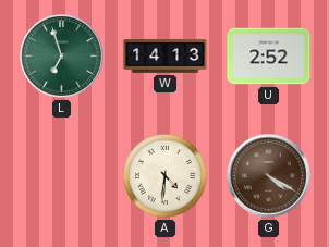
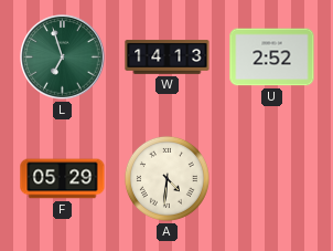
F: none -> 05:29 (63, 179)
G: 4:20 -> none (269, 176)
